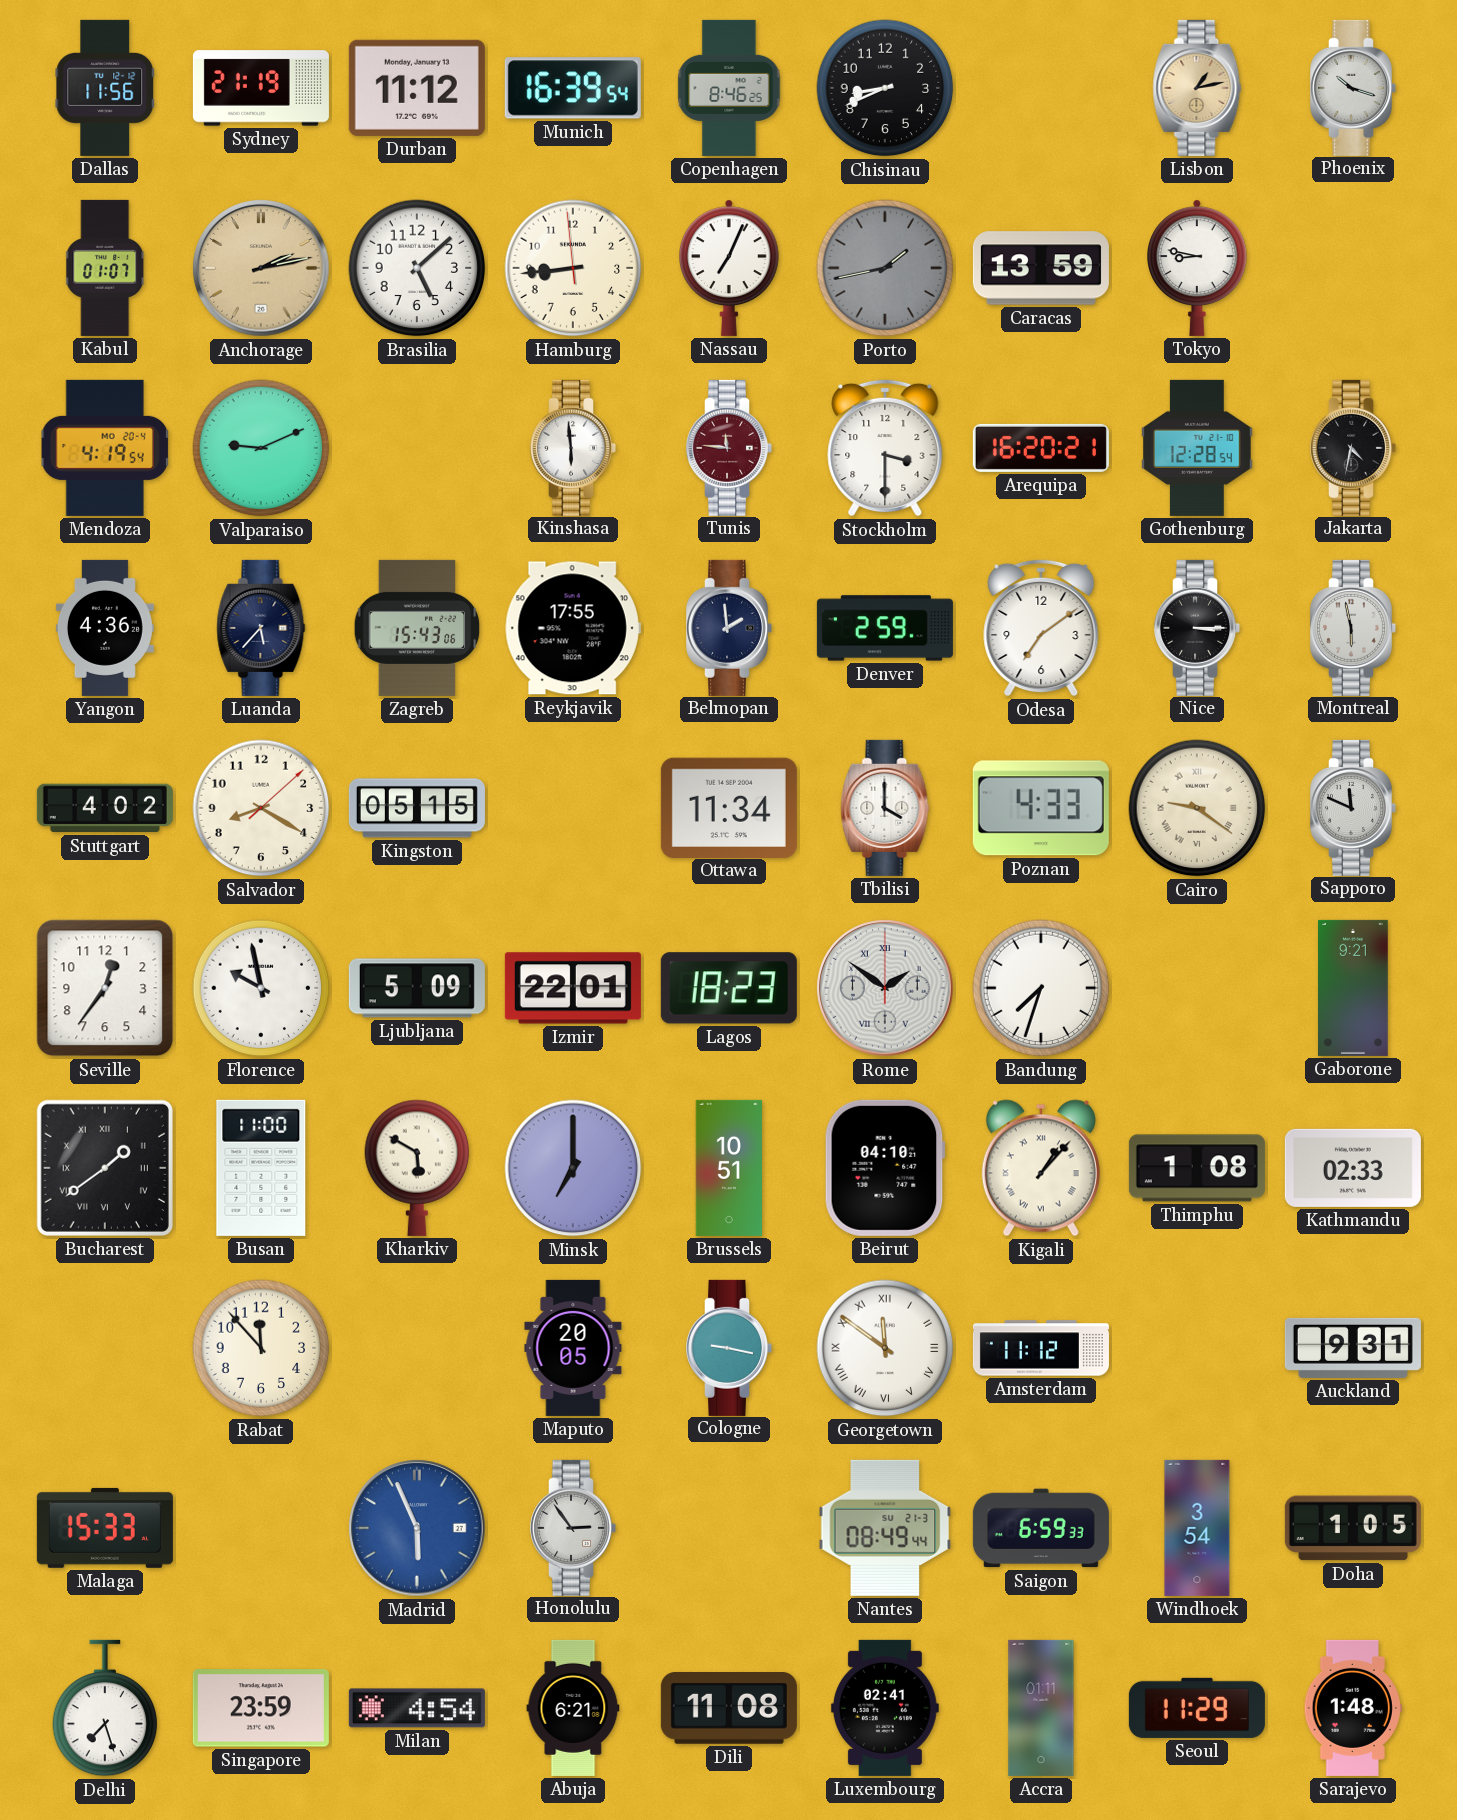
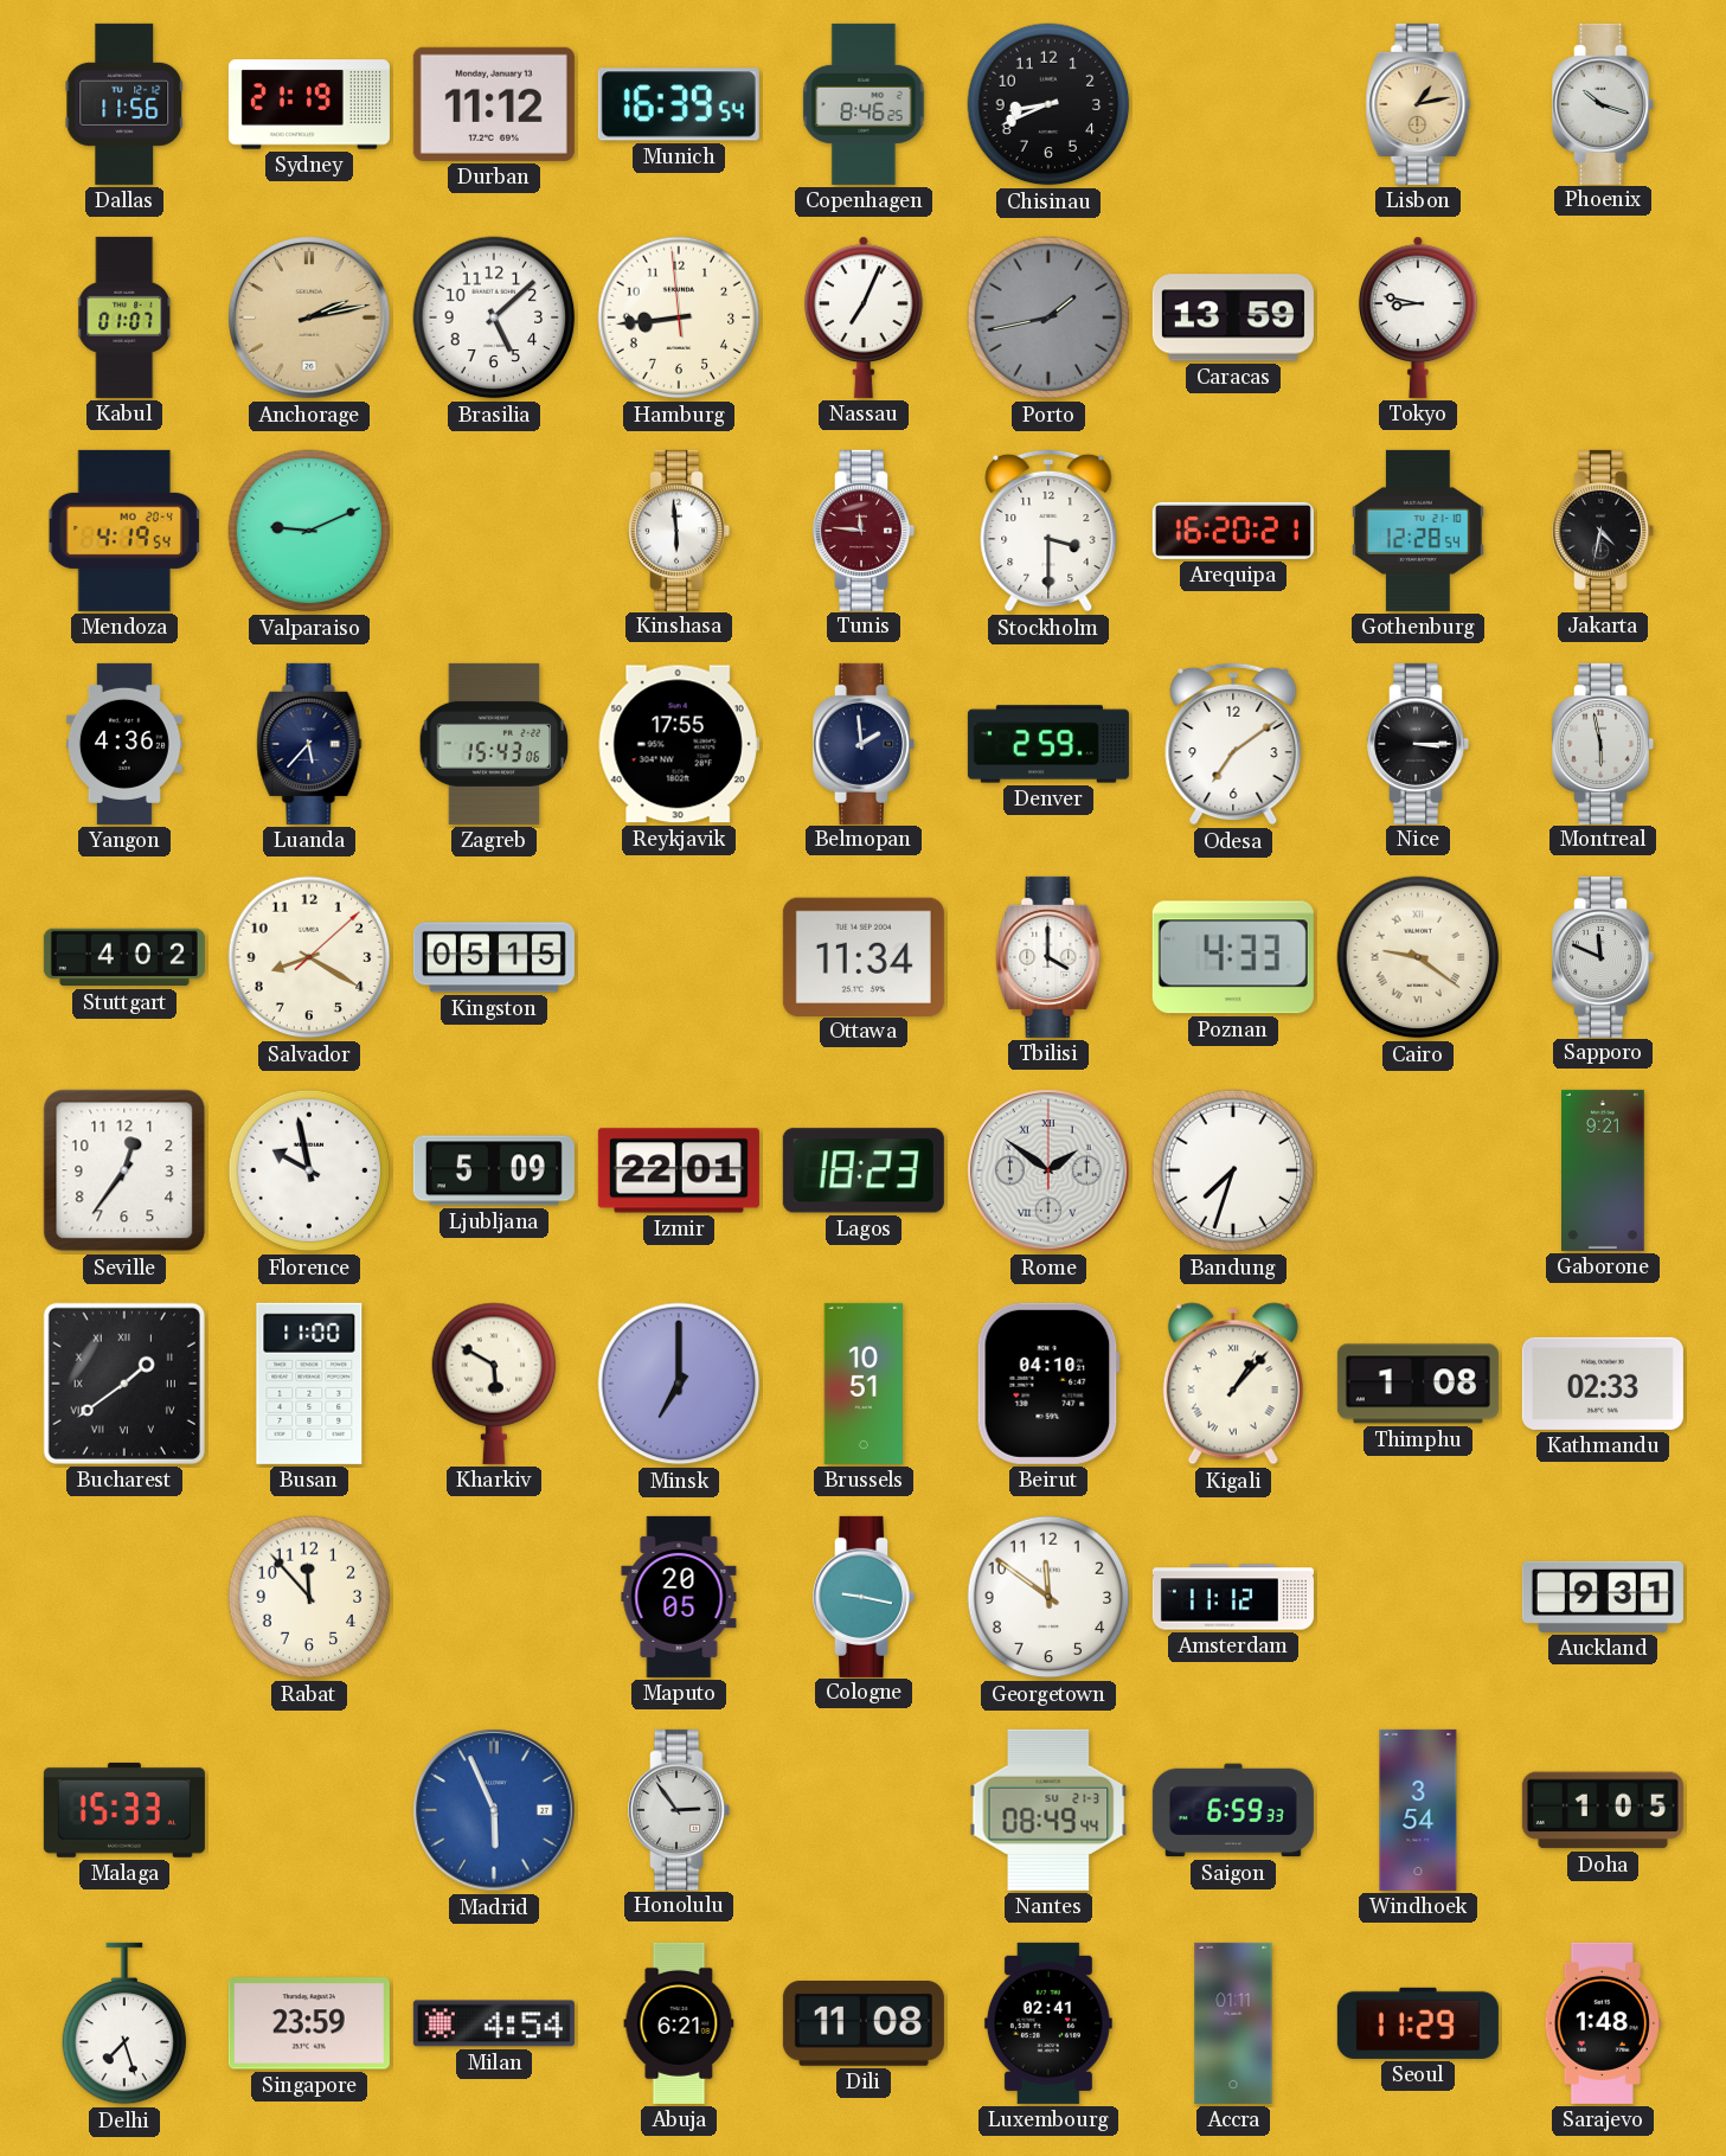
Georgetown numerals: Roman -> Arabic (1048, 1597)
